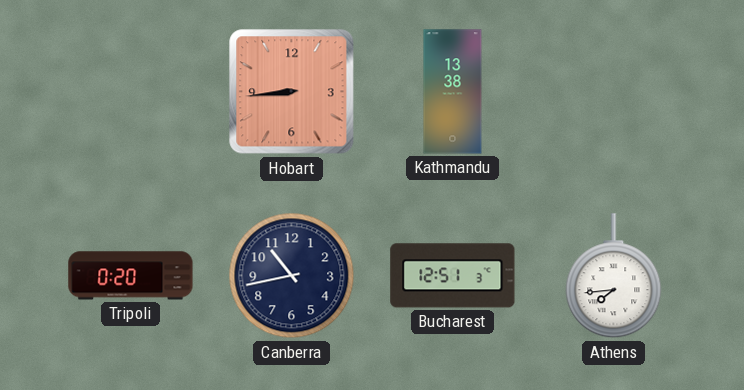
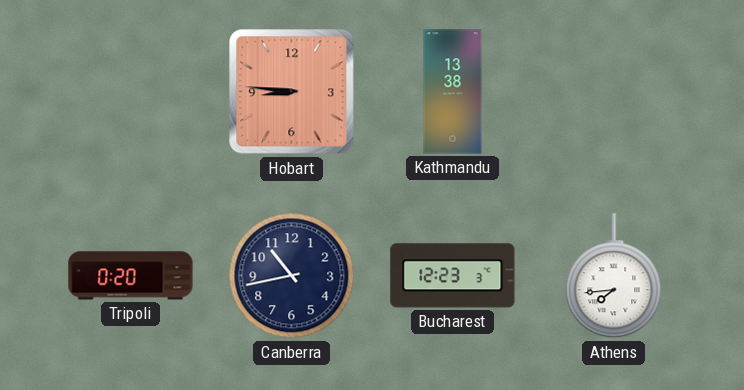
Hobart: 8:44 -> 8:46 (292, 92)
Bucharest: 12:51 -> 12:23 (453, 276)
